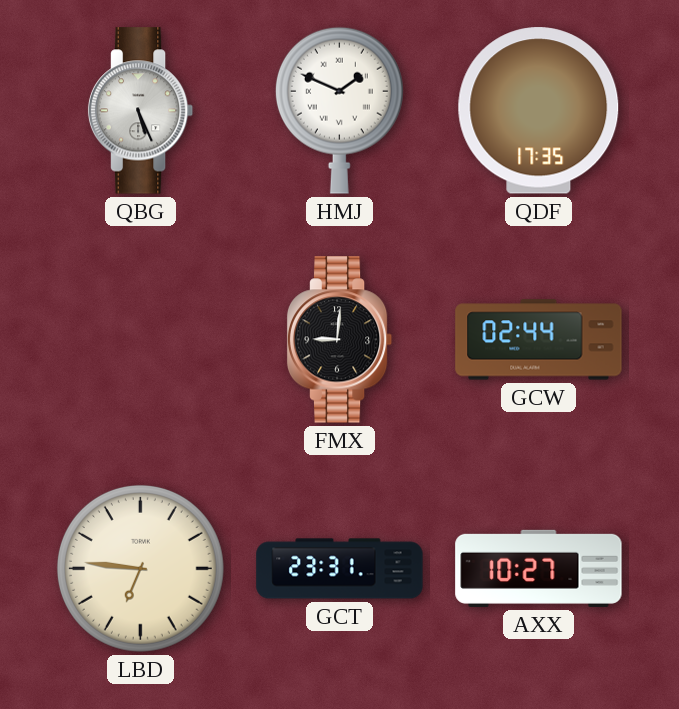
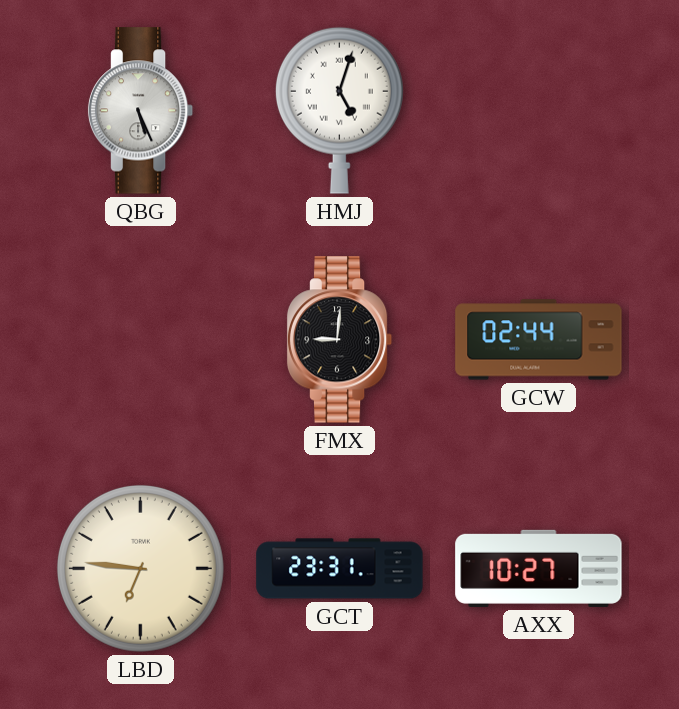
HMJ: 1:49 -> 5:03 (339, 110)
QDF: 17:35 -> none (539, 111)
